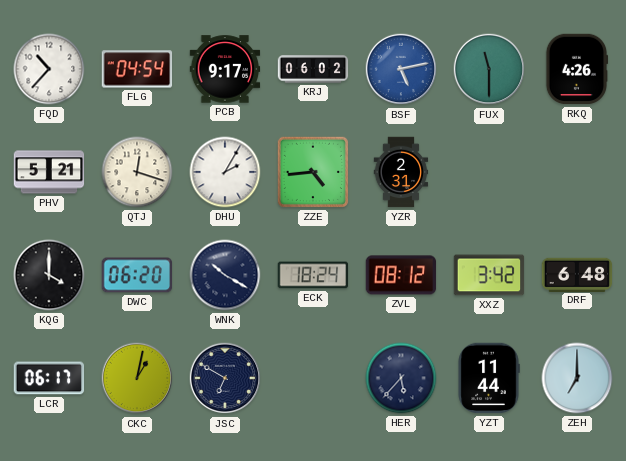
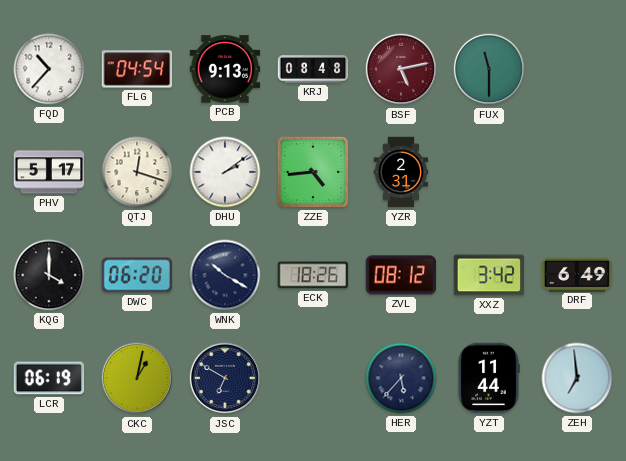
PCB: 9:17 -> 9:13 (225, 69)
KRJ: 06:02 -> 08:48 (313, 69)
BSF dial: blue -> burgundy (401, 69)
RKQ: 4:26 -> none (577, 69)
PHV: 5:21 -> 5:17 (49, 172)
DHU: 2:05 -> 2:09 (225, 172)
ECK: 18:24 -> 18:26 (313, 275)
DRF: 6:48 -> 6:49 (577, 274)
LCR: 06:17 -> 06:19 (49, 378)
ZEH: 7:00 -> 6:59 (577, 378)
